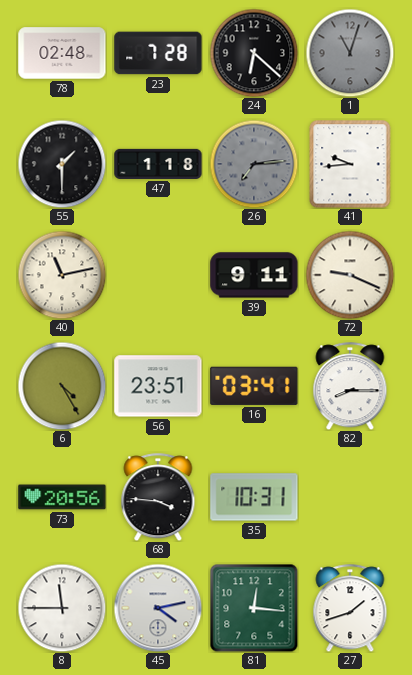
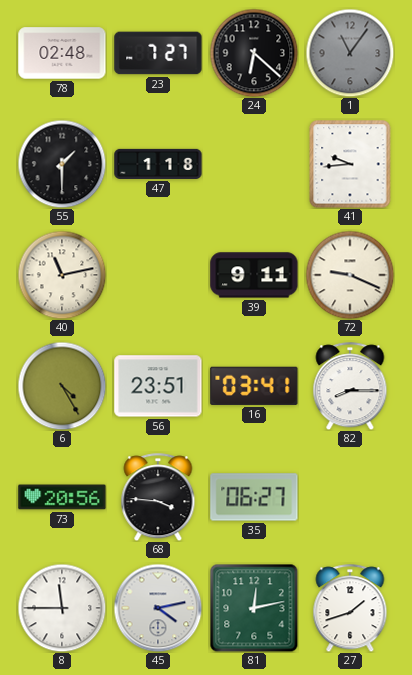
23: 7:28 -> 7:27 (158, 53)
1: 11:03 -> 11:06 (350, 53)
26: 7:14 -> none (254, 164)
35: 10:31 -> 06:27 (254, 497)
81: 12:16 -> 12:13 (254, 608)
